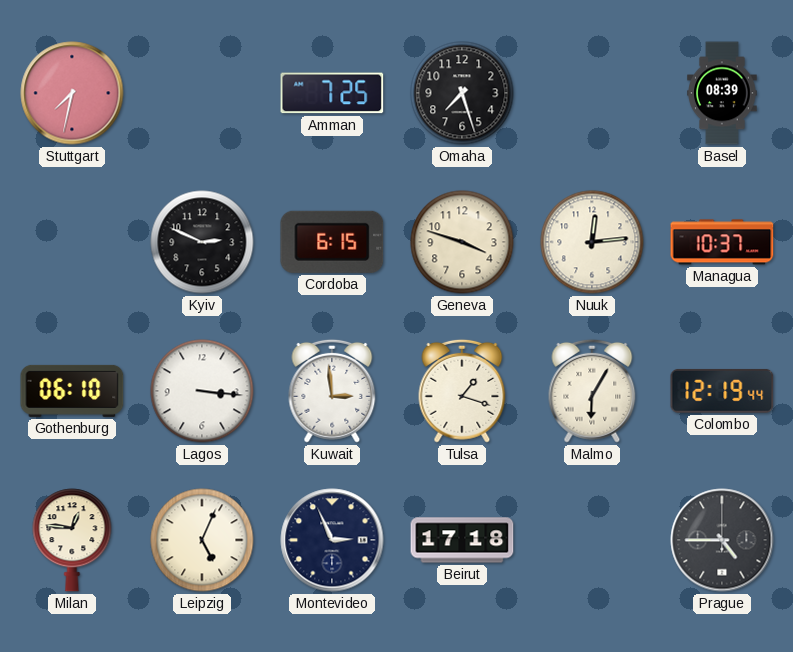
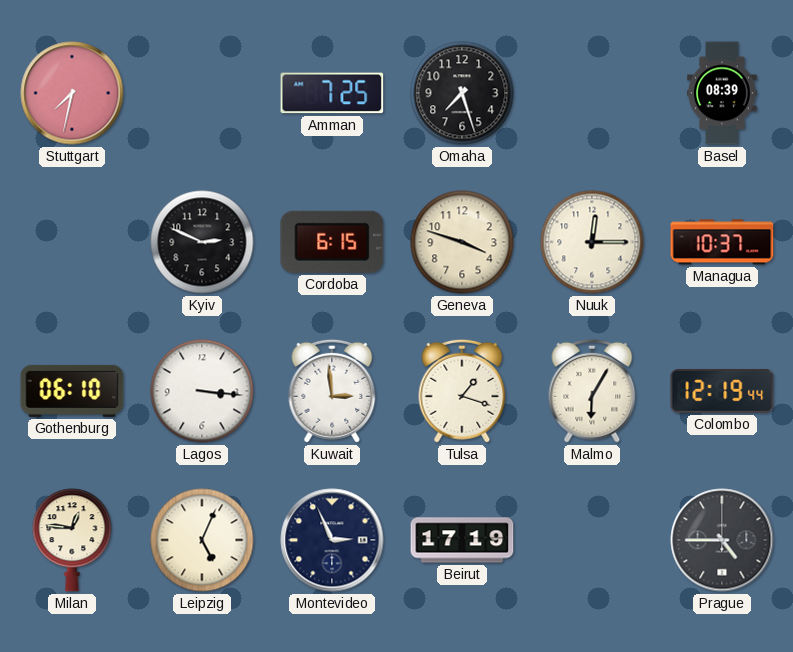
Nuuk: 12:14 -> 12:15 (592, 242)
Beirut: 17:18 -> 17:19 (462, 540)
